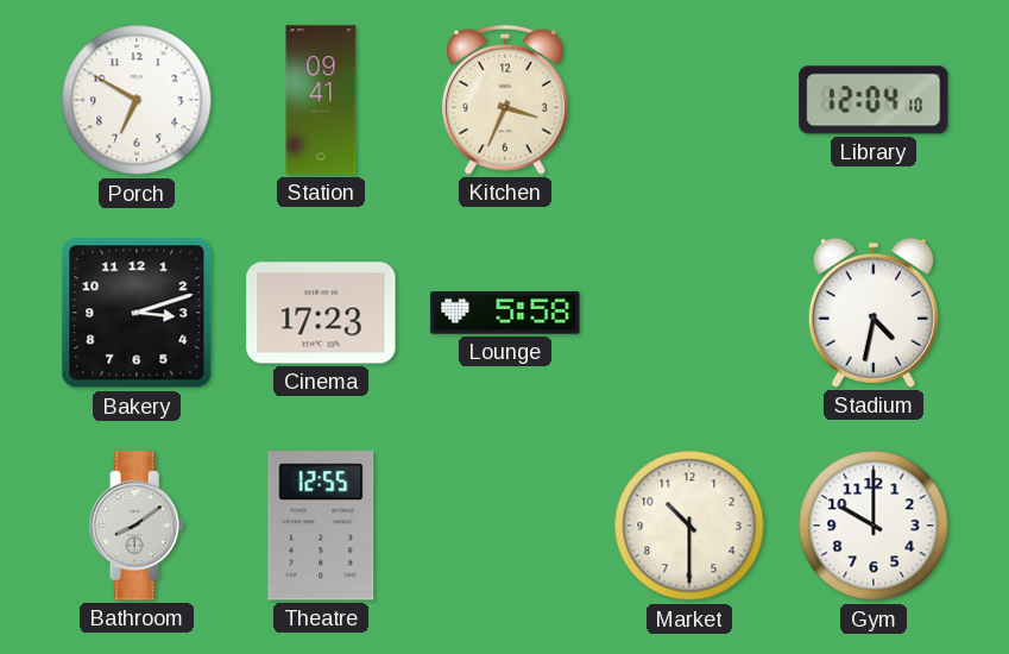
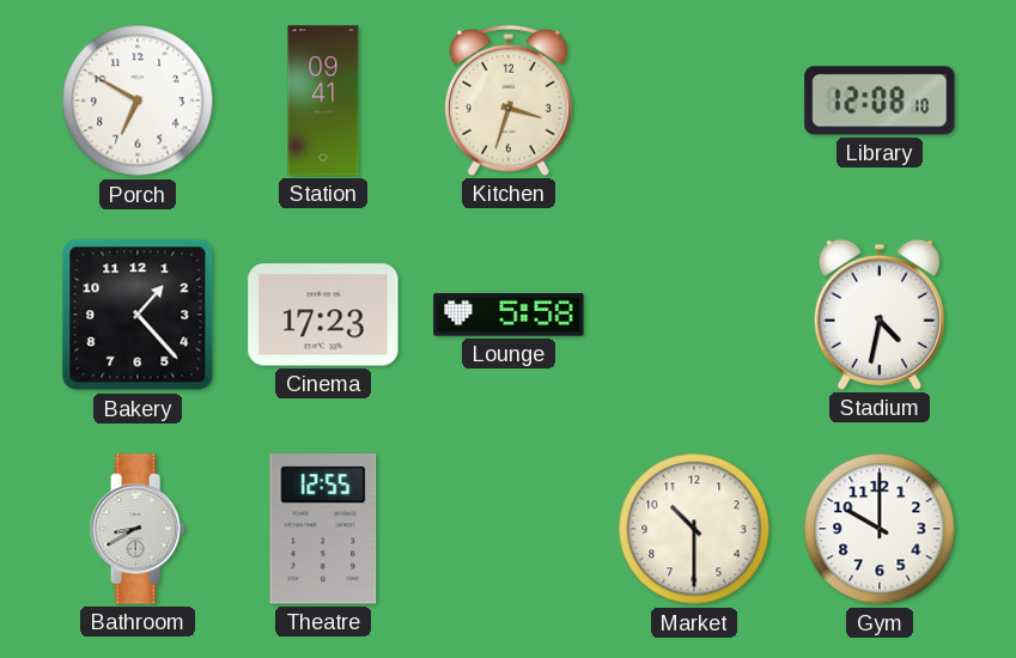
Kitchen: 3:34 -> 3:33 (509, 100)
Library: 12:04 -> 12:08 (880, 100)
Bakery: 3:12 -> 1:23 (138, 315)
Bathroom: 8:09 -> 8:40 (138, 529)
